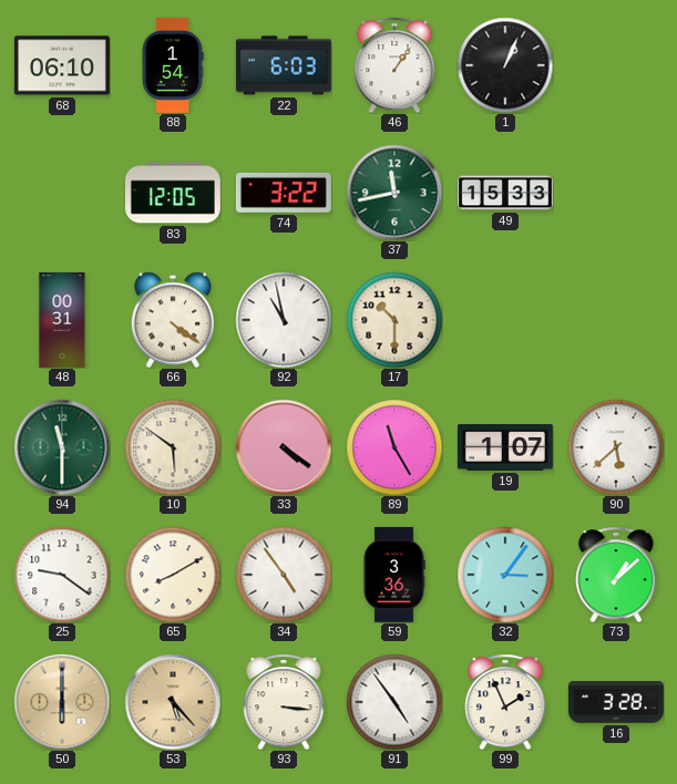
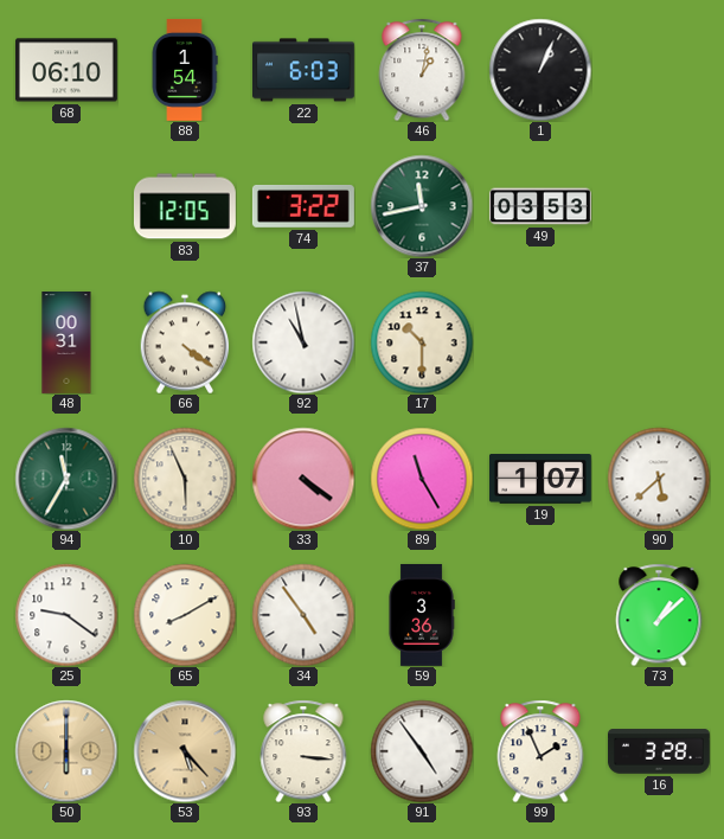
46: 1:06 -> 1:02 (422, 70)
49: 15:33 -> 03:53 (540, 206)
94: 11:30 -> 11:35 (66, 479)
10: 5:51 -> 5:56 (185, 479)
32: 3:06 -> none (505, 575)
